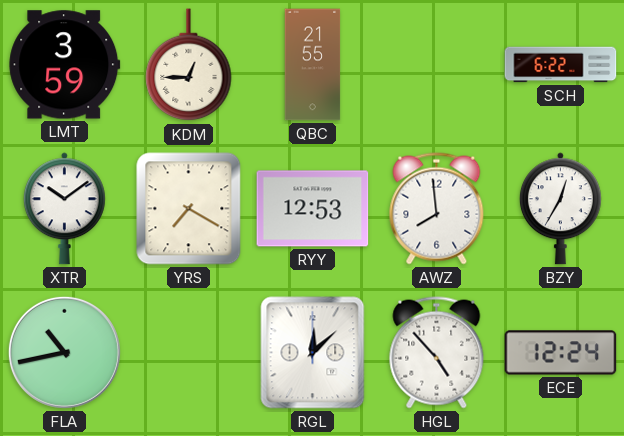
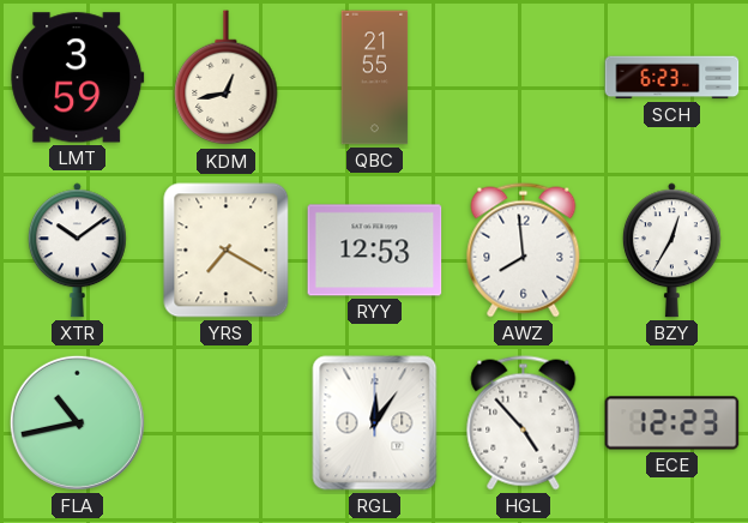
KDM: 12:45 -> 12:43 (227, 78)
SCH: 6:22 -> 6:23 (672, 78)
RGL: 12:08 -> 12:06 (375, 423)
ECE: 12:24 -> 12:23 (672, 423)
